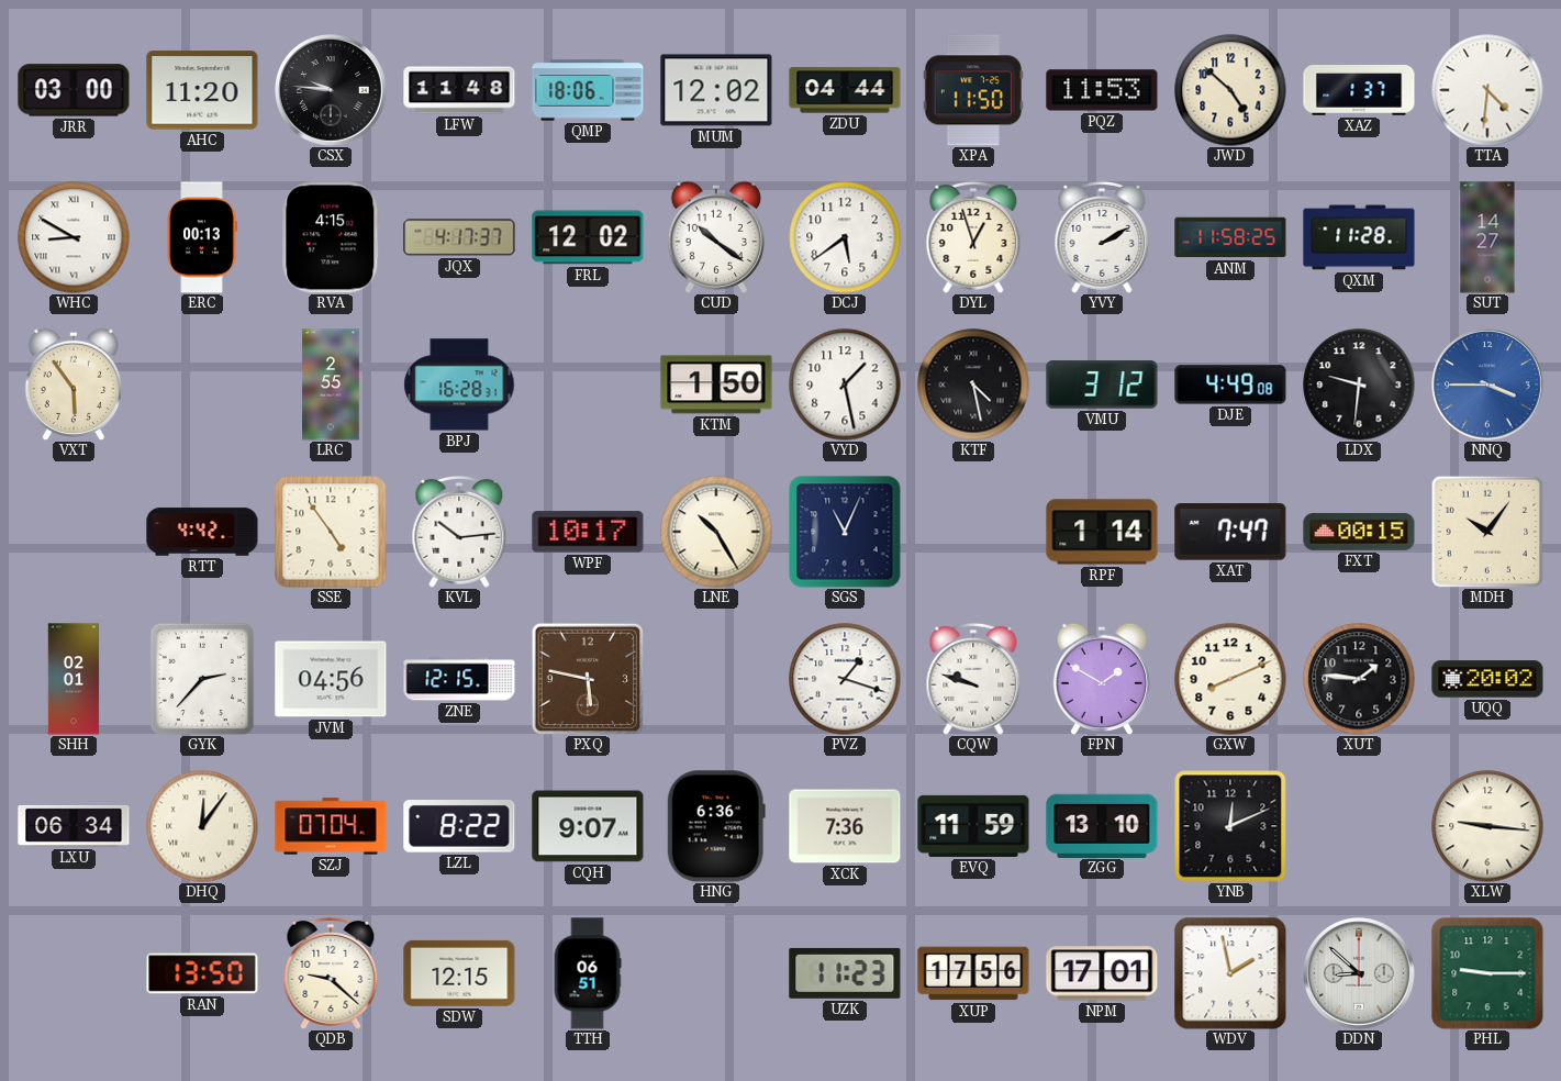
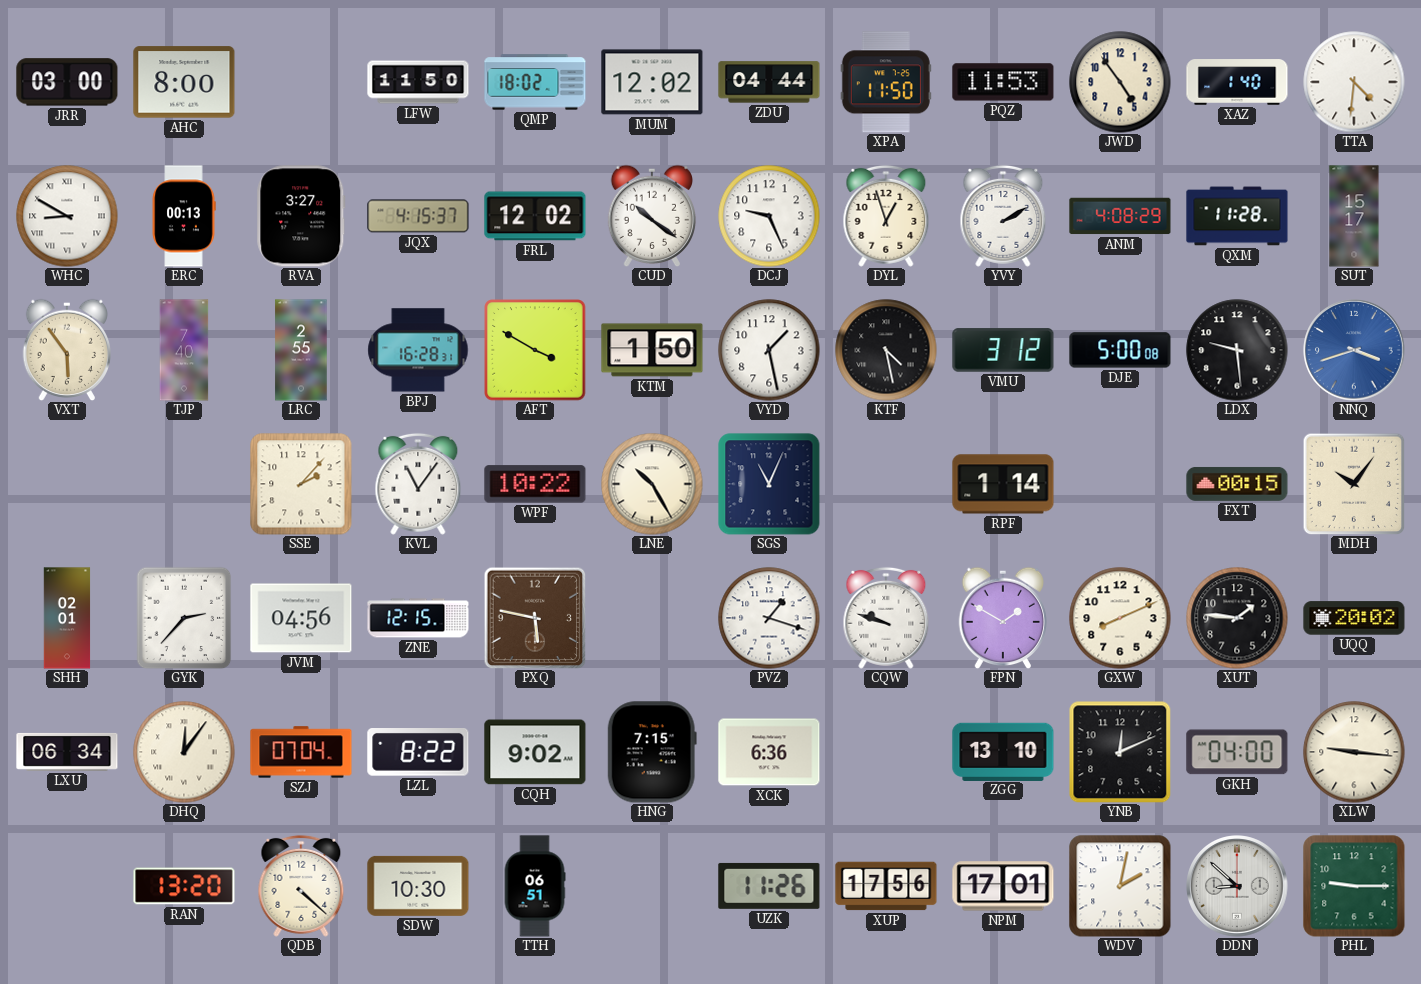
AHC: 11:20 -> 8:00 (184, 82)
CSX: 9:46 -> none (331, 90)
LFW: 11:48 -> 11:50 (418, 82)
QMP: 18:06 -> 18:02 (535, 82)
JWD: 4:52 -> 4:54 (1120, 82)
XAZ: 1:37 -> 1:40 (1237, 82)
RVA: 4:15 -> 3:27 (301, 216)
JQX: 4:17 -> 4:15 (418, 216)
DCJ: 5:39 -> 9:26 (769, 216)
ANM: 11:58 -> 4:08 (1120, 216)
SUT: 14:27 -> 15:17 (1354, 216)
TJP: none -> 7:40 (184, 350)
AFT: none -> 3:50 (535, 350)
DJE: 4:49 -> 5:00 (1120, 350)
LDX: 9:31 -> 9:29 (1237, 350)
NNQ: 3:45 -> 3:42 (1354, 350)
RTT: 4:42 -> none (202, 532)
SSE: 4:54 -> 2:07 (301, 484)
KVL: 10:14 -> 11:06 (418, 484)
WPF: 10:17 -> 10:22 (535, 484)
XAT: 7:47 -> none (1230, 532)
CQH: 9:07 -> 9:02 (535, 752)
HNG: 6:36 -> 7:15 (652, 752)
XCK: 7:36 -> 6:36 (769, 752)
EVQ: 11:59 -> none (973, 826)
GKH: none -> 04:00 (1237, 752)
RAN: 13:50 -> 13:20 (184, 886)
QDB: 9:22 -> 4:22 (301, 886)
SDW: 12:15 -> 10:30 (418, 886)
UZK: 11:23 -> 11:26 (769, 886)
WDV: 1:58 -> 2:02 (1120, 886)
